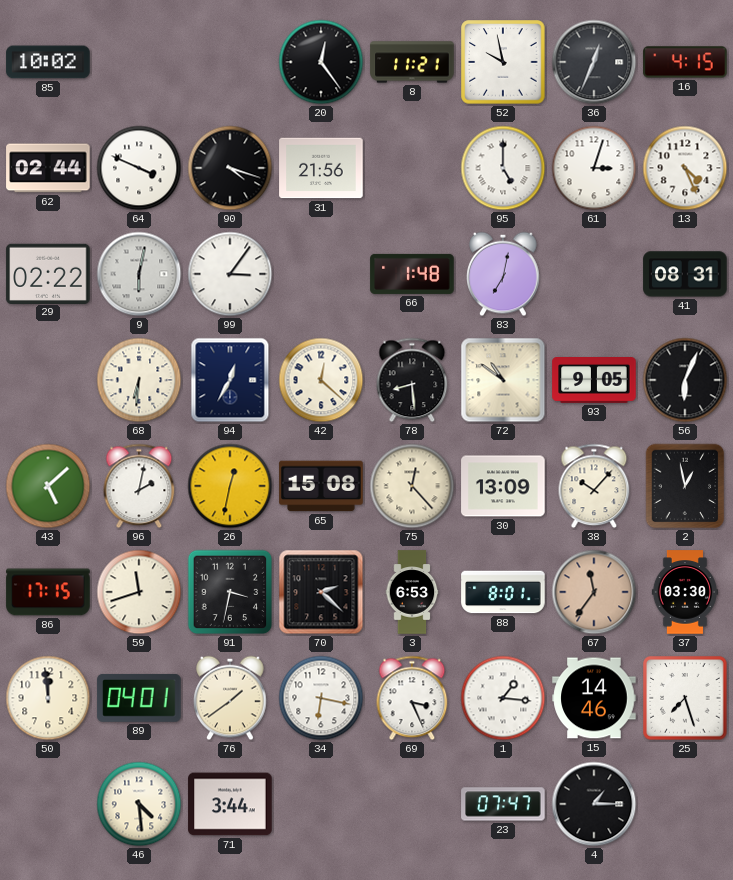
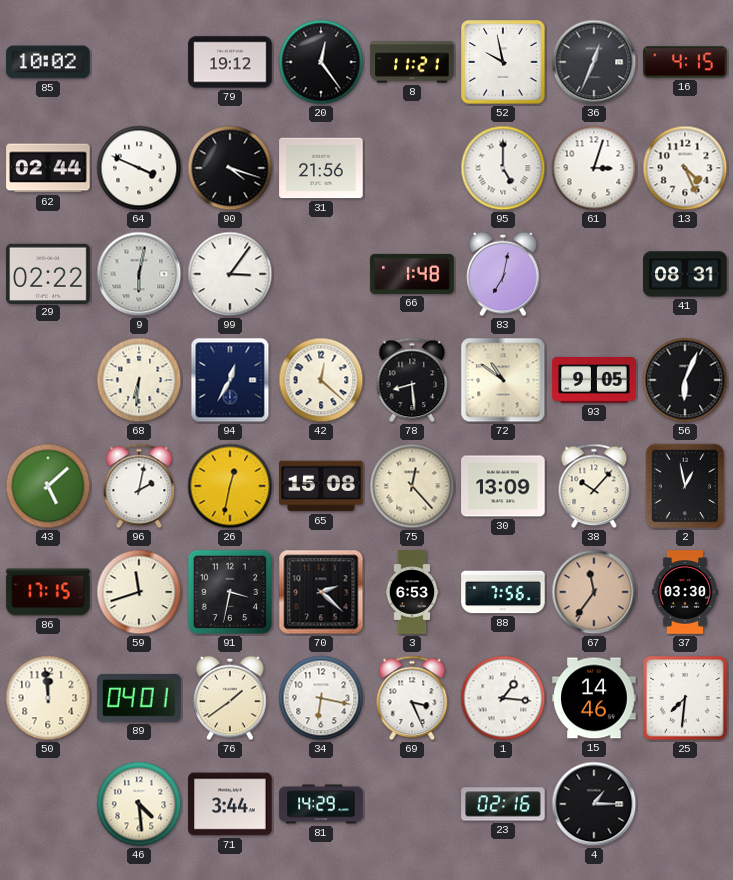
79: none -> 19:12 (230, 62)
88: 8:01 -> 7:56 (503, 592)
25: 7:27 -> 7:31 (685, 698)
81: none -> 14:29 (321, 804)
23: 07:47 -> 02:16 (503, 804)
